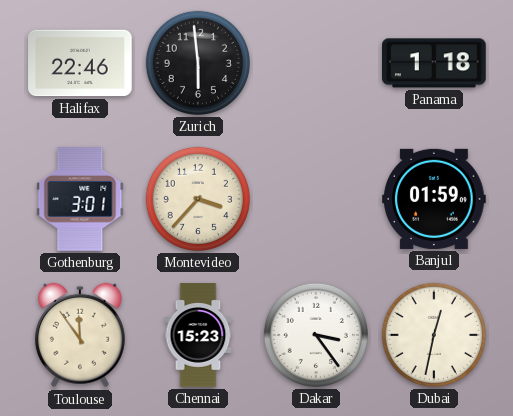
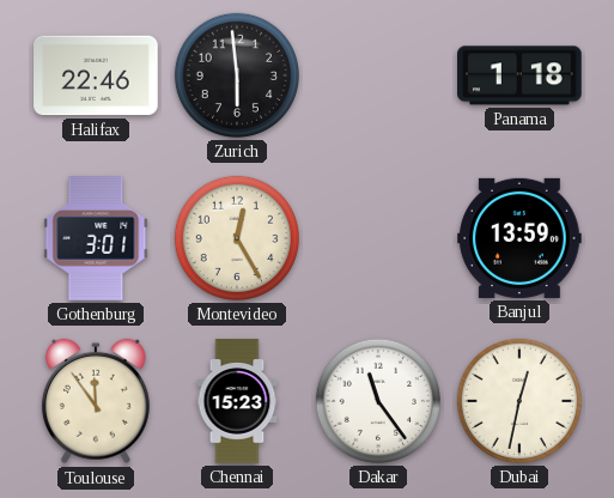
Montevideo: 3:37 -> 12:25 (237, 238)
Banjul: 01:59 -> 13:59 (519, 238)
Dakar: 3:24 -> 11:24 (378, 401)
